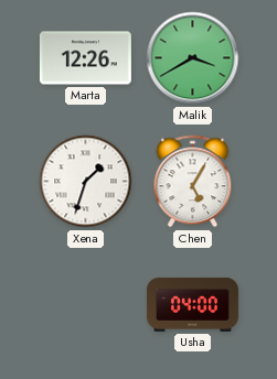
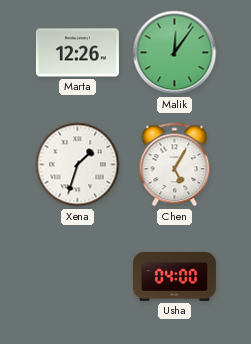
Malik: 3:40 -> 12:06 (175, 53)
